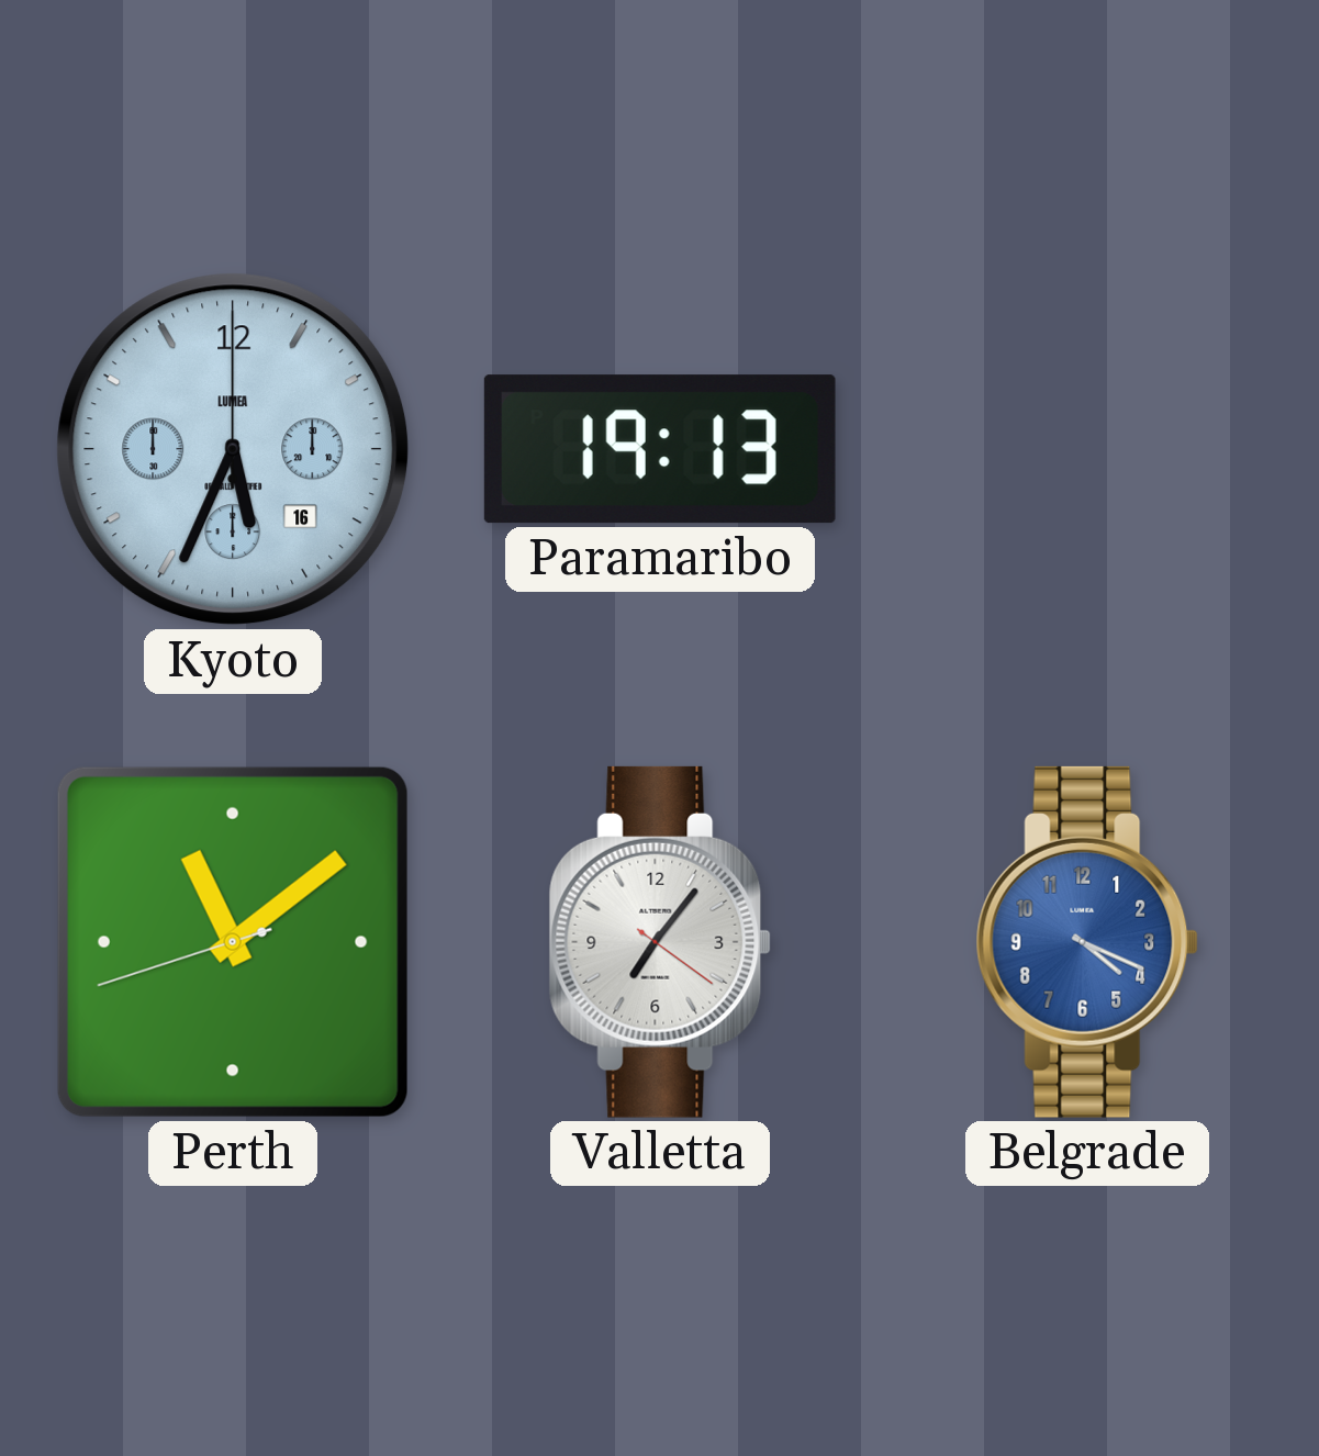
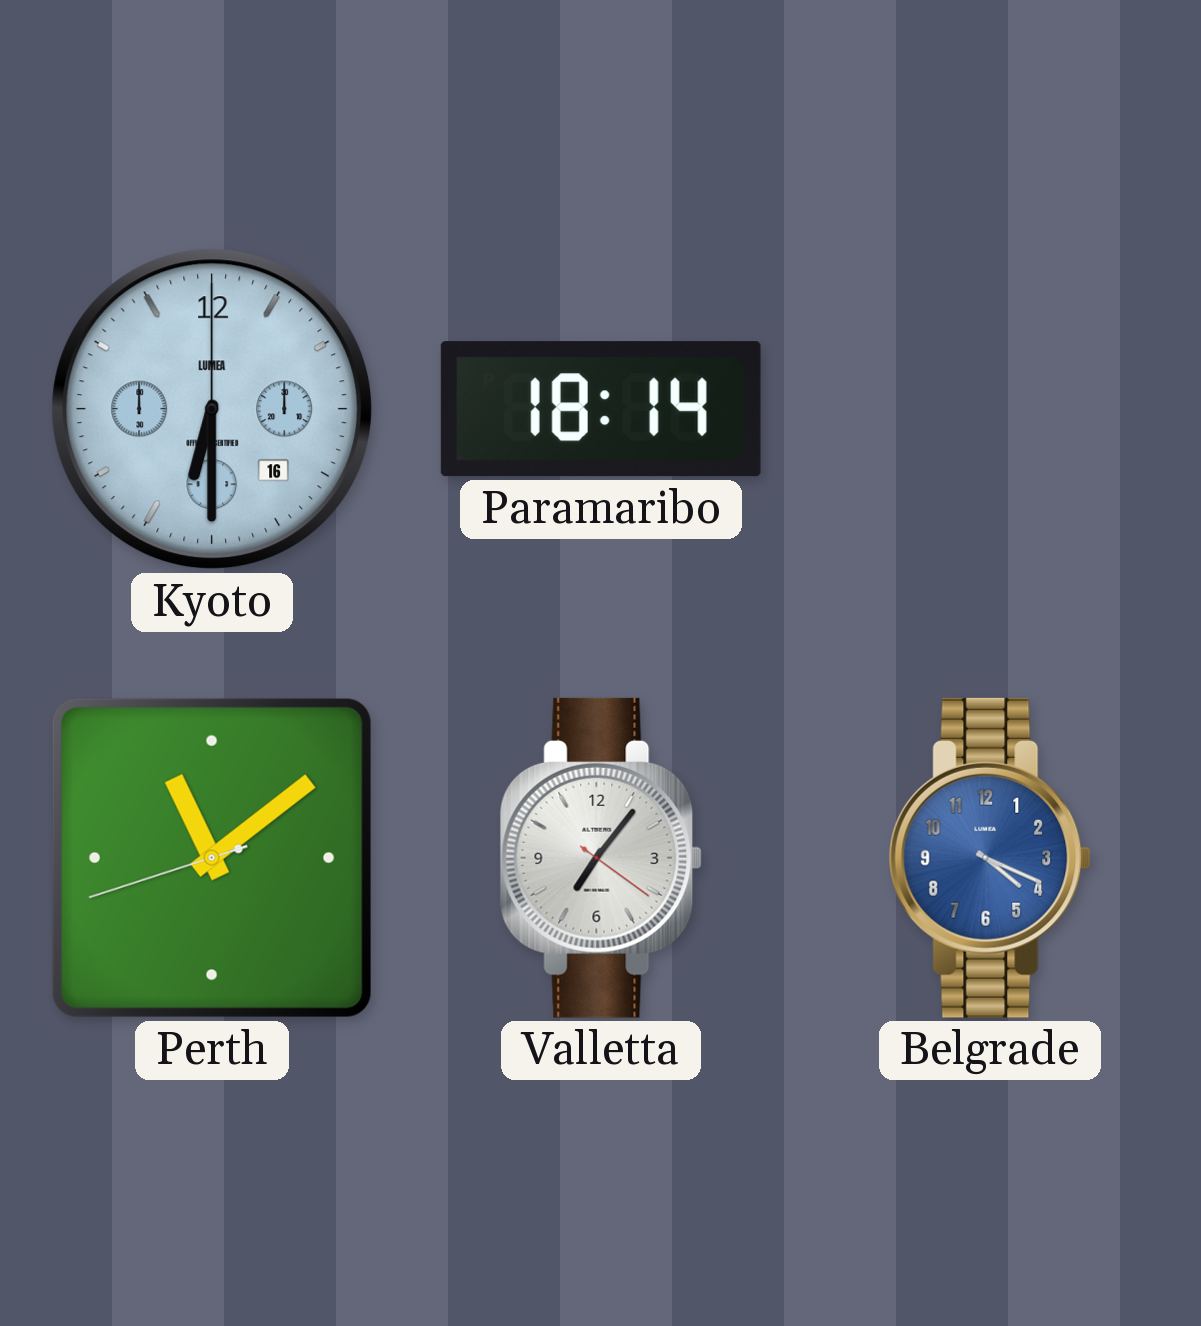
Kyoto: 5:34 -> 6:30 (212, 409)
Paramaribo: 19:13 -> 18:14 (601, 409)
